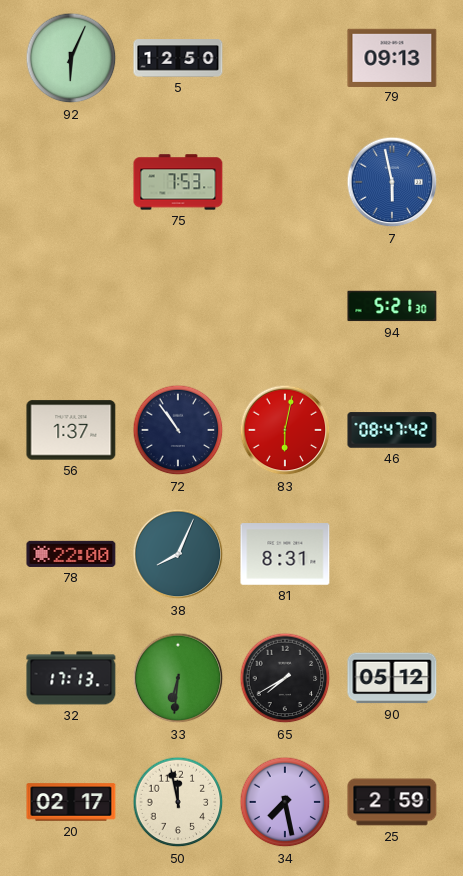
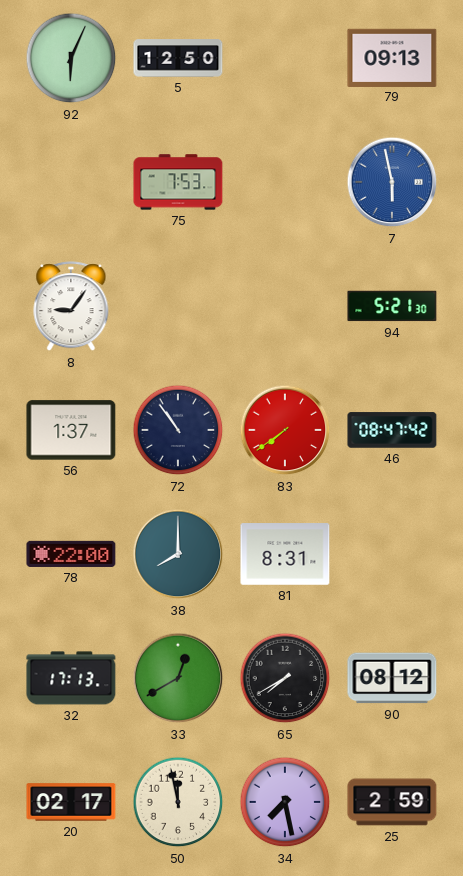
8: none -> 9:06 (71, 307)
83: 6:02 -> 7:39 (285, 430)
38: 8:04 -> 8:00 (178, 554)
33: 6:31 -> 12:40 (178, 678)
90: 05:12 -> 08:12 (392, 678)
